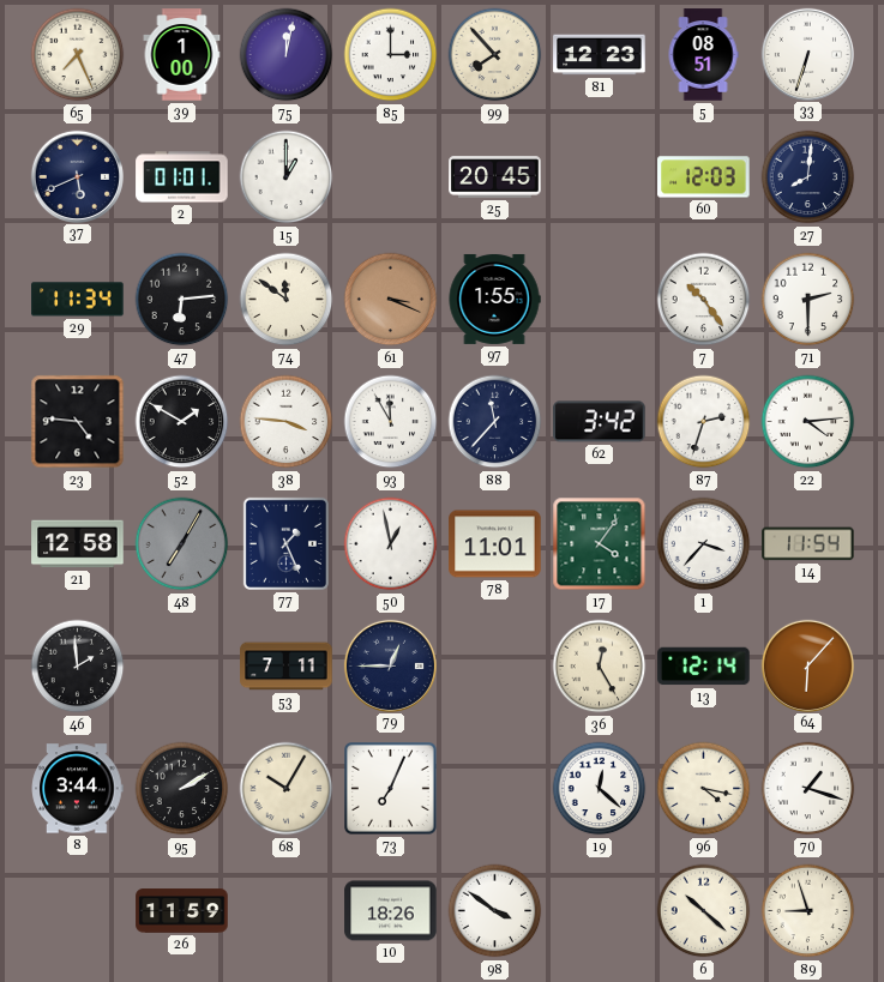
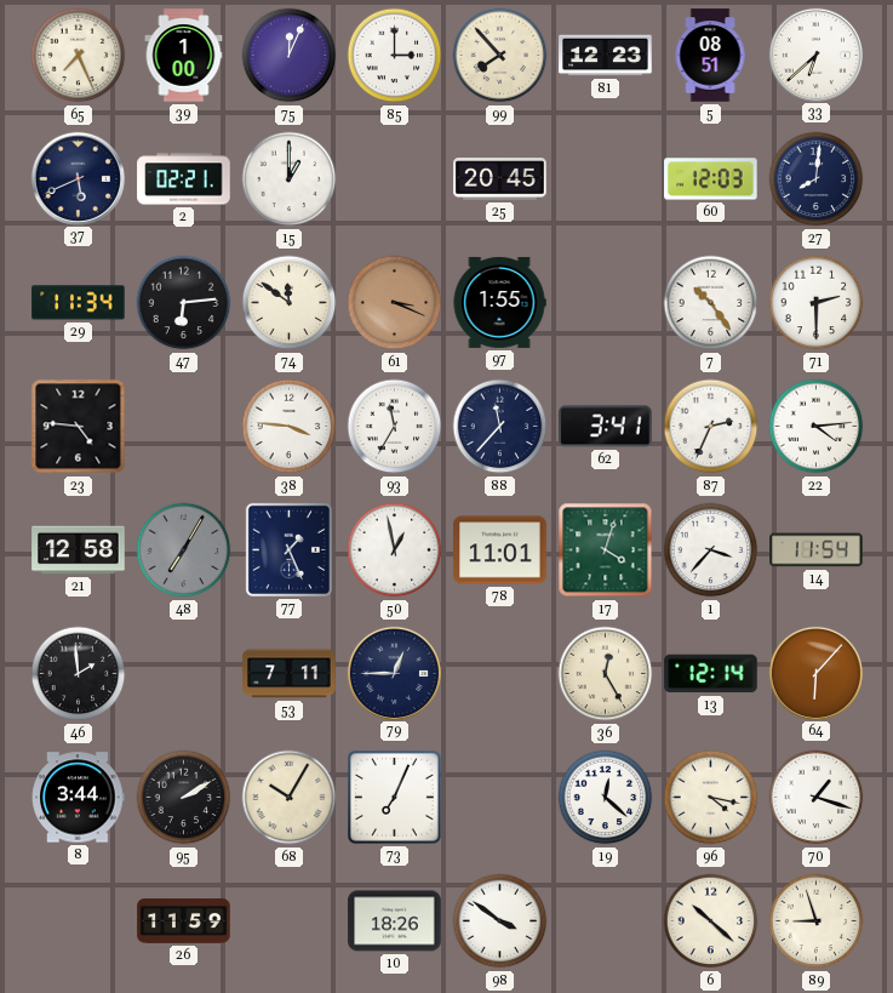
75: 12:02 -> 12:04 (290, 56)
33: 6:33 -> 6:38 (815, 55)
2: 01:01 -> 02:21 (184, 179)
52: 1:50 -> none (182, 422)
93: 11:55 -> 11:35 (395, 427)
62: 3:42 -> 3:41 (606, 427)
87: 2:33 -> 2:34 (711, 427)
17: 4:06 -> 4:03 (606, 550)
